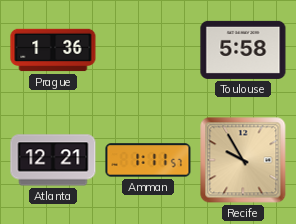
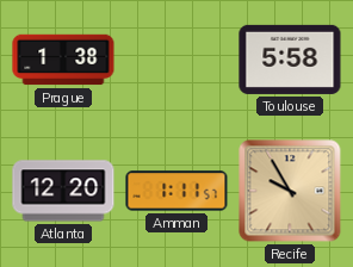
Prague: 1:36 -> 1:38 (63, 60)
Atlanta: 12:21 -> 12:20 (63, 191)
